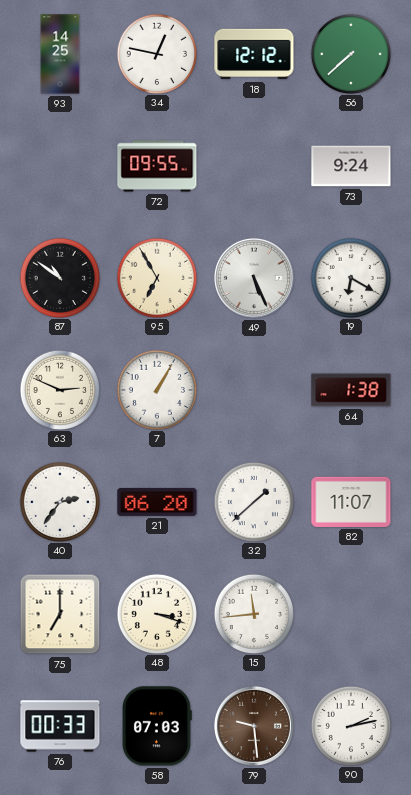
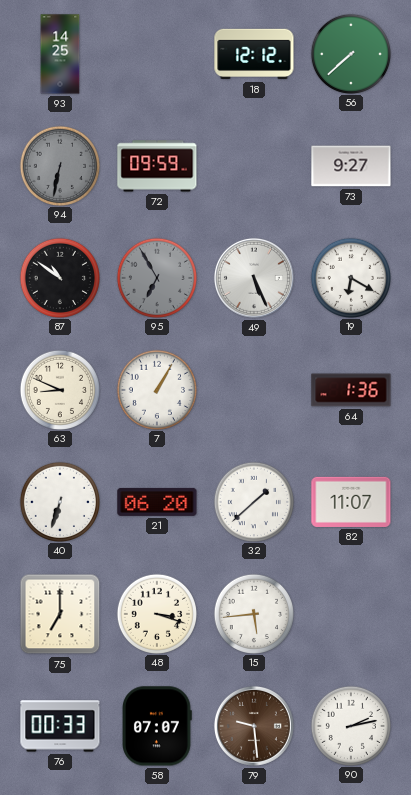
34: 12:47 -> none (156, 53)
94: none -> 6:32 (59, 165)
72: 09:55 -> 09:59 (157, 166)
73: 9:24 -> 9:27 (351, 166)
95 dial: cream -> grey (156, 277)
63: 2:49 -> 8:49 (59, 389)
64: 1:38 -> 1:36 (351, 390)
40: 2:36 -> 6:33 (59, 501)
15: 11:44 -> 5:44 (253, 613)
58: 07:03 -> 07:07 (158, 726)
